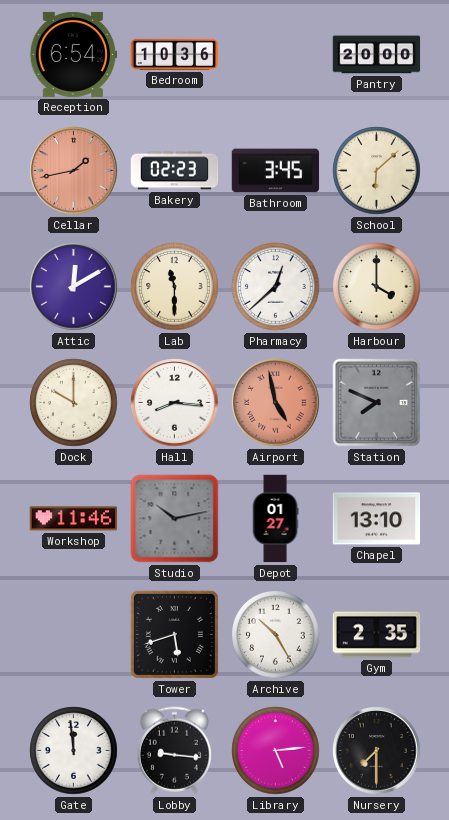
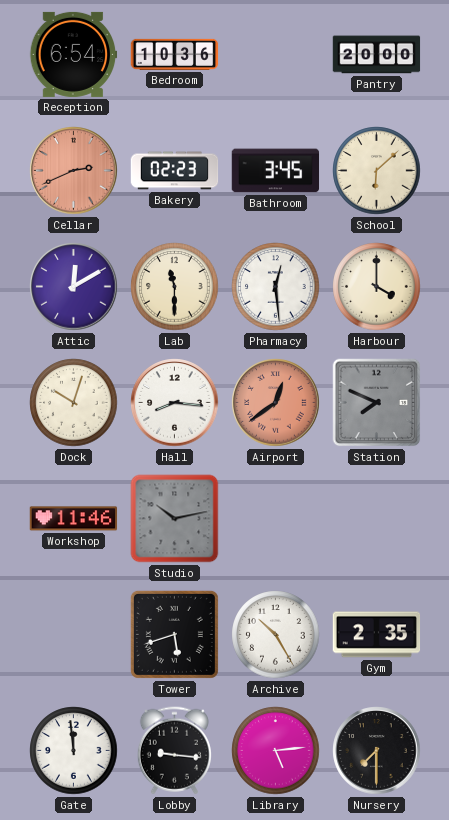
Cellar: 1:43 -> 2:41 (74, 171)
Pharmacy: 12:38 -> 12:29 (276, 287)
Dock: 10:00 -> 10:03 (74, 403)
Airport: 4:58 -> 12:39 (276, 403)
Depot: 01:27 -> none (275, 519)
Chapel: 13:10 -> none (377, 519)
